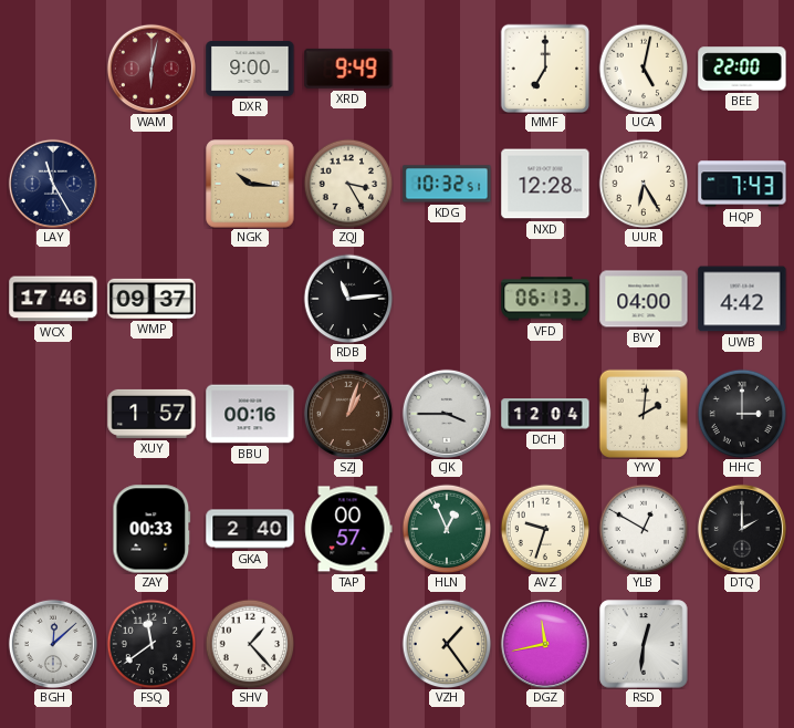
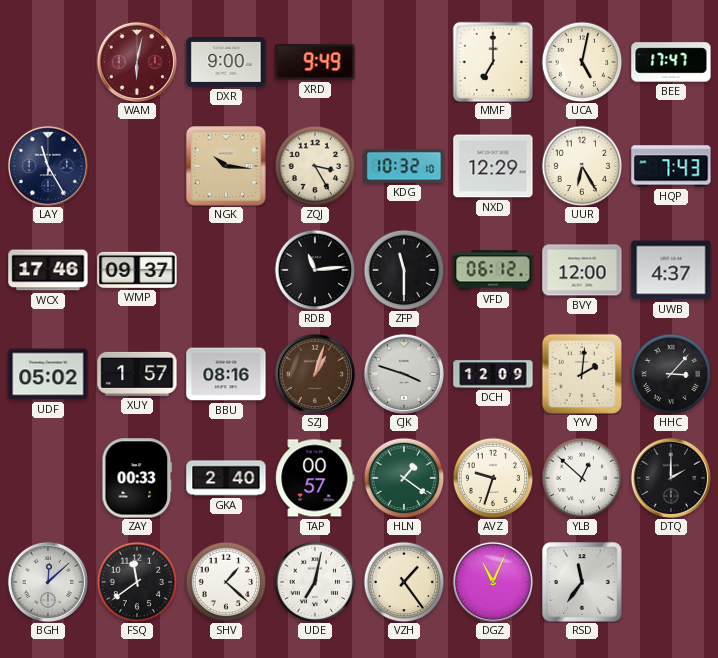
BEE: 22:00 -> 17:47 (671, 62)
KDG: 10:32:51 -> 10:32:10 (404, 166)
NXD: 12:28 -> 12:29 (493, 166)
ZFP: none -> 11:30 (404, 270)
VFD: 06:13 -> 06:12 (493, 270)
BVY: 04:00 -> 12:00 (582, 270)
UWB: 4:42 -> 4:37 (671, 270)
UDF: none -> 05:02 (48, 374)
BBU: 00:16 -> 08:16 (226, 374)
CJK: 3:45 -> 3:48 (404, 374)
DCH: 12:04 -> 12:09 (493, 374)
HHC: 3:00 -> 3:07 (671, 374)
HLN: 12:56 -> 1:21 (404, 478)
YLB: 12:50 -> 12:52 (582, 478)
SHV: 1:23 -> 1:22 (226, 582)
UDE: none -> 7:02 (315, 582)
DGZ: 11:43 -> 11:04 (493, 582)
RSD: 12:31 -> 11:36 (582, 582)
